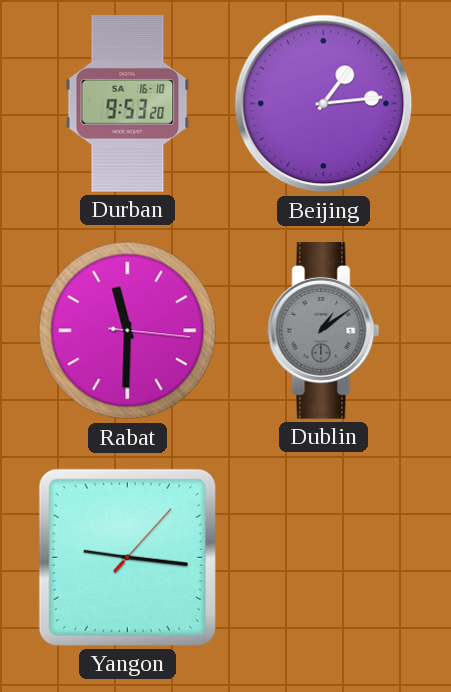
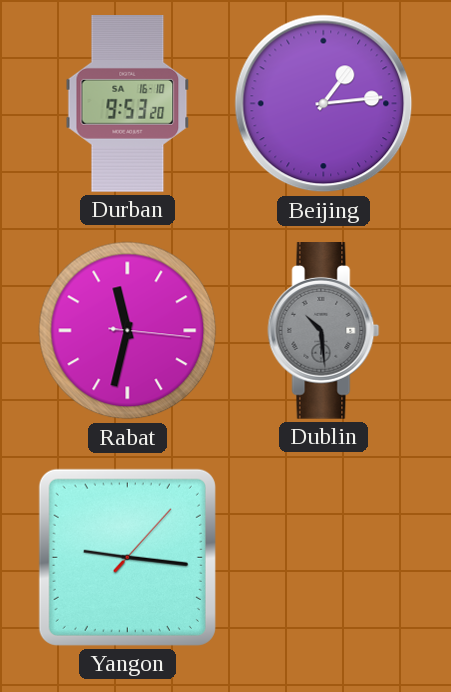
Rabat: 11:30 -> 11:32 (128, 331)
Dublin: 1:09 -> 10:29 (324, 331)
